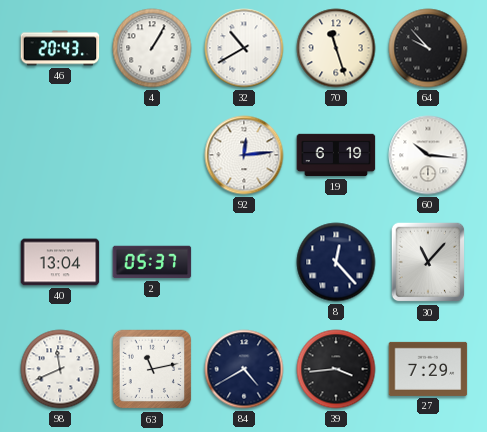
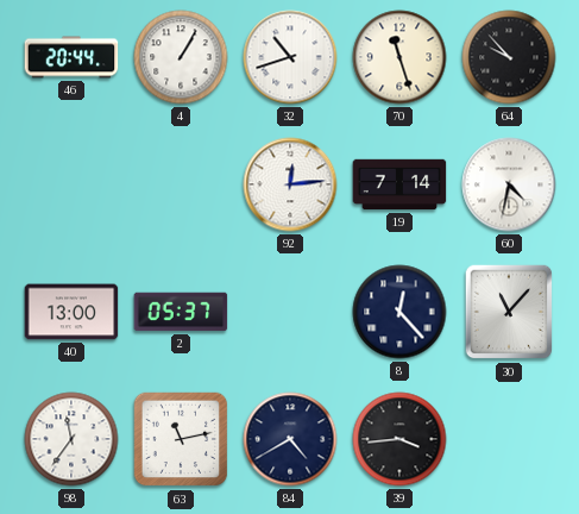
46: 20:43 -> 20:44 (71, 57)
32: 10:40 -> 10:42 (290, 57)
19: 6:19 -> 7:14 (399, 184)
60: 10:16 -> 4:32 (509, 184)
40: 13:04 -> 13:00 (71, 312)
98: 11:41 -> 11:36 (71, 439)
27: 7:29 -> none (428, 369)
